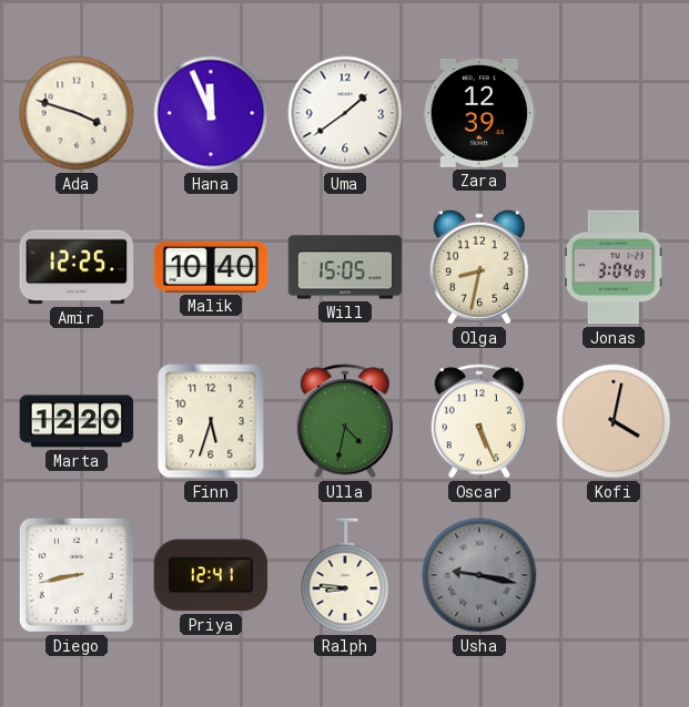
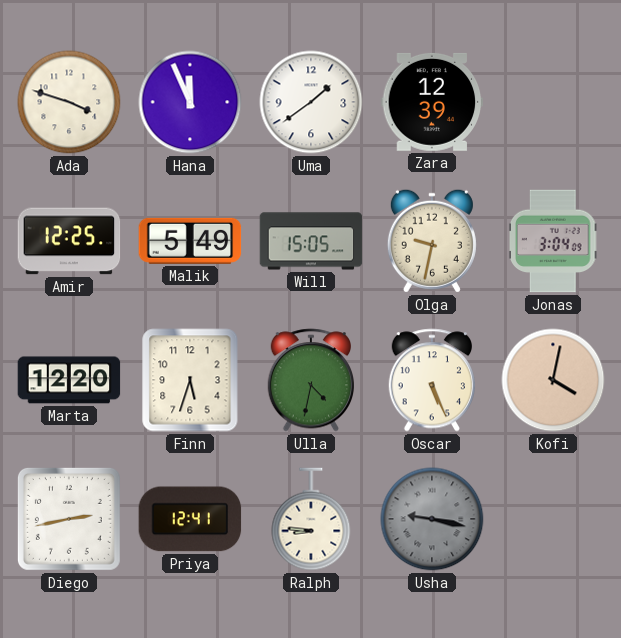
Malik: 10:40 -> 5:49 (190, 241)
Olga: 8:32 -> 9:32 (432, 241)
Diego: 8:43 -> 2:43 (69, 519)
